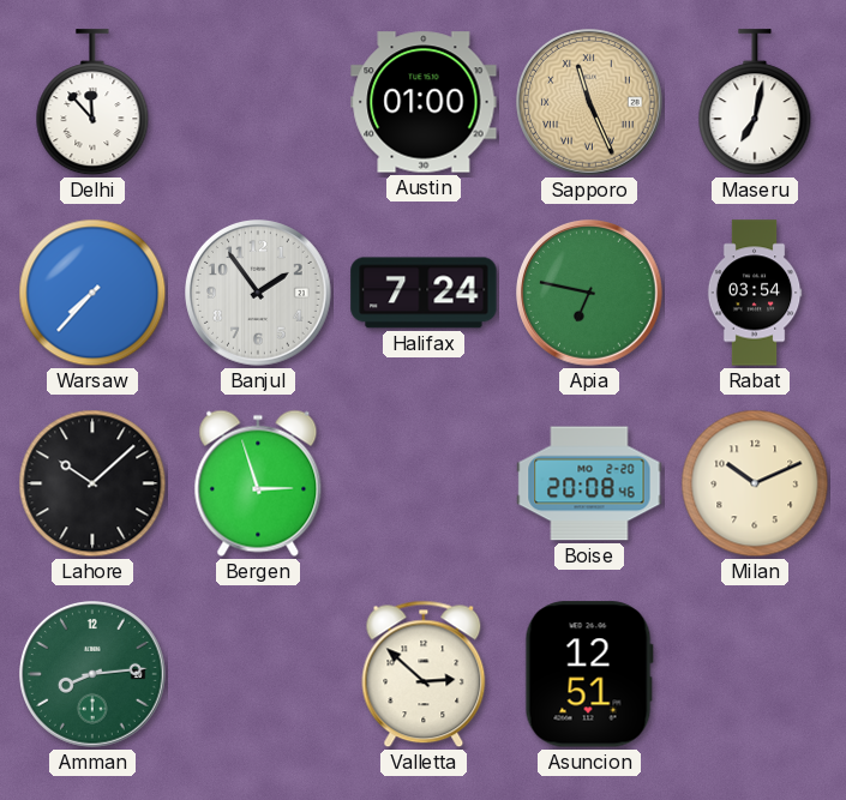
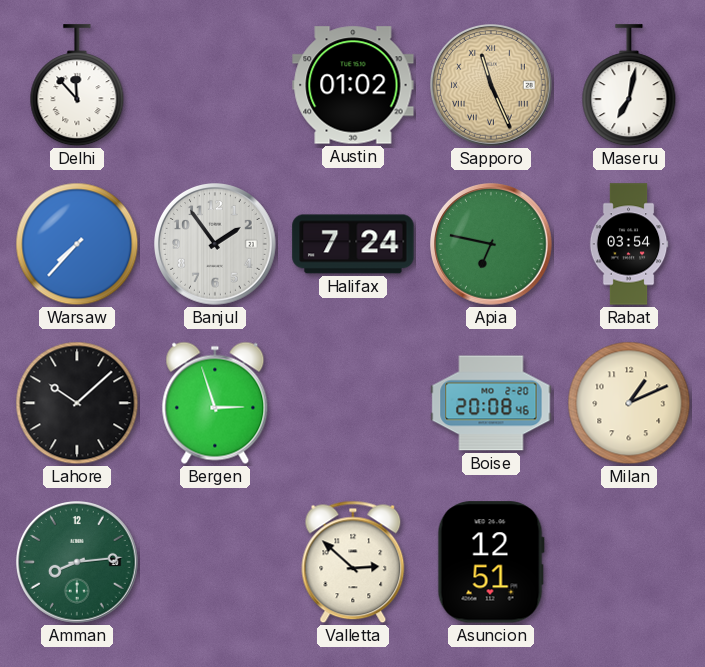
Austin: 01:00 -> 01:02 (353, 85)
Milan: 10:11 -> 1:11 (629, 403)
